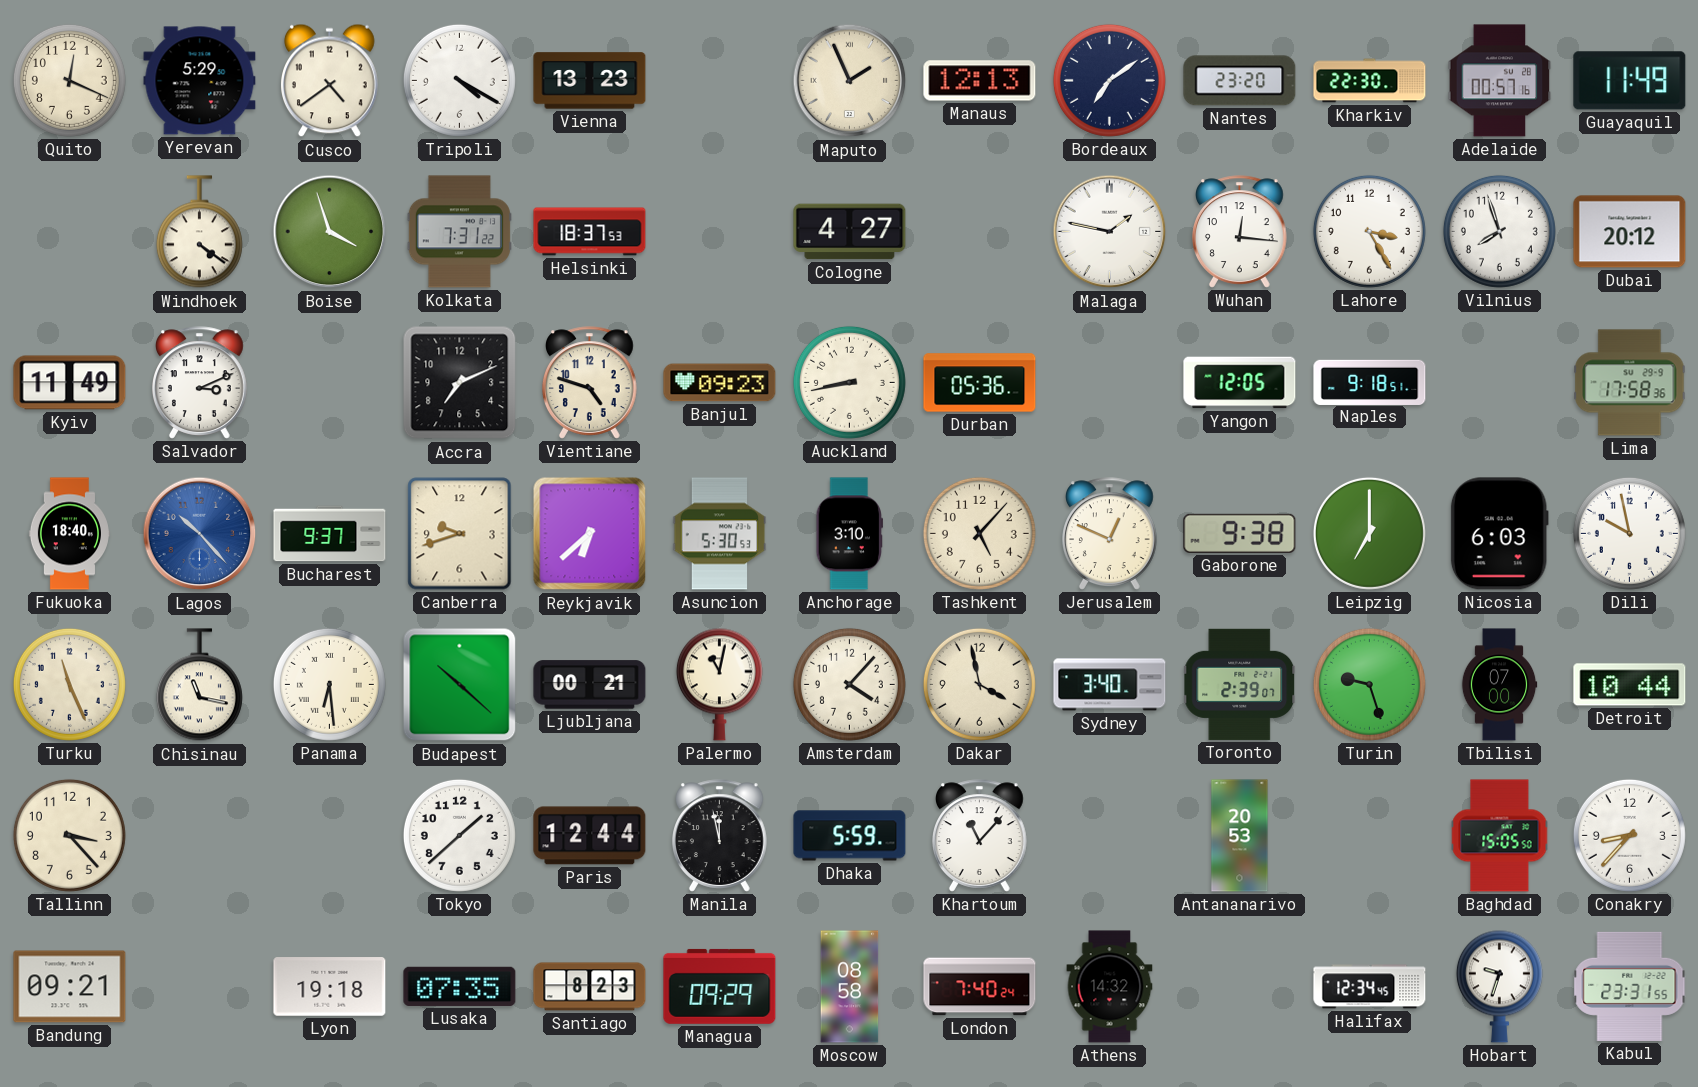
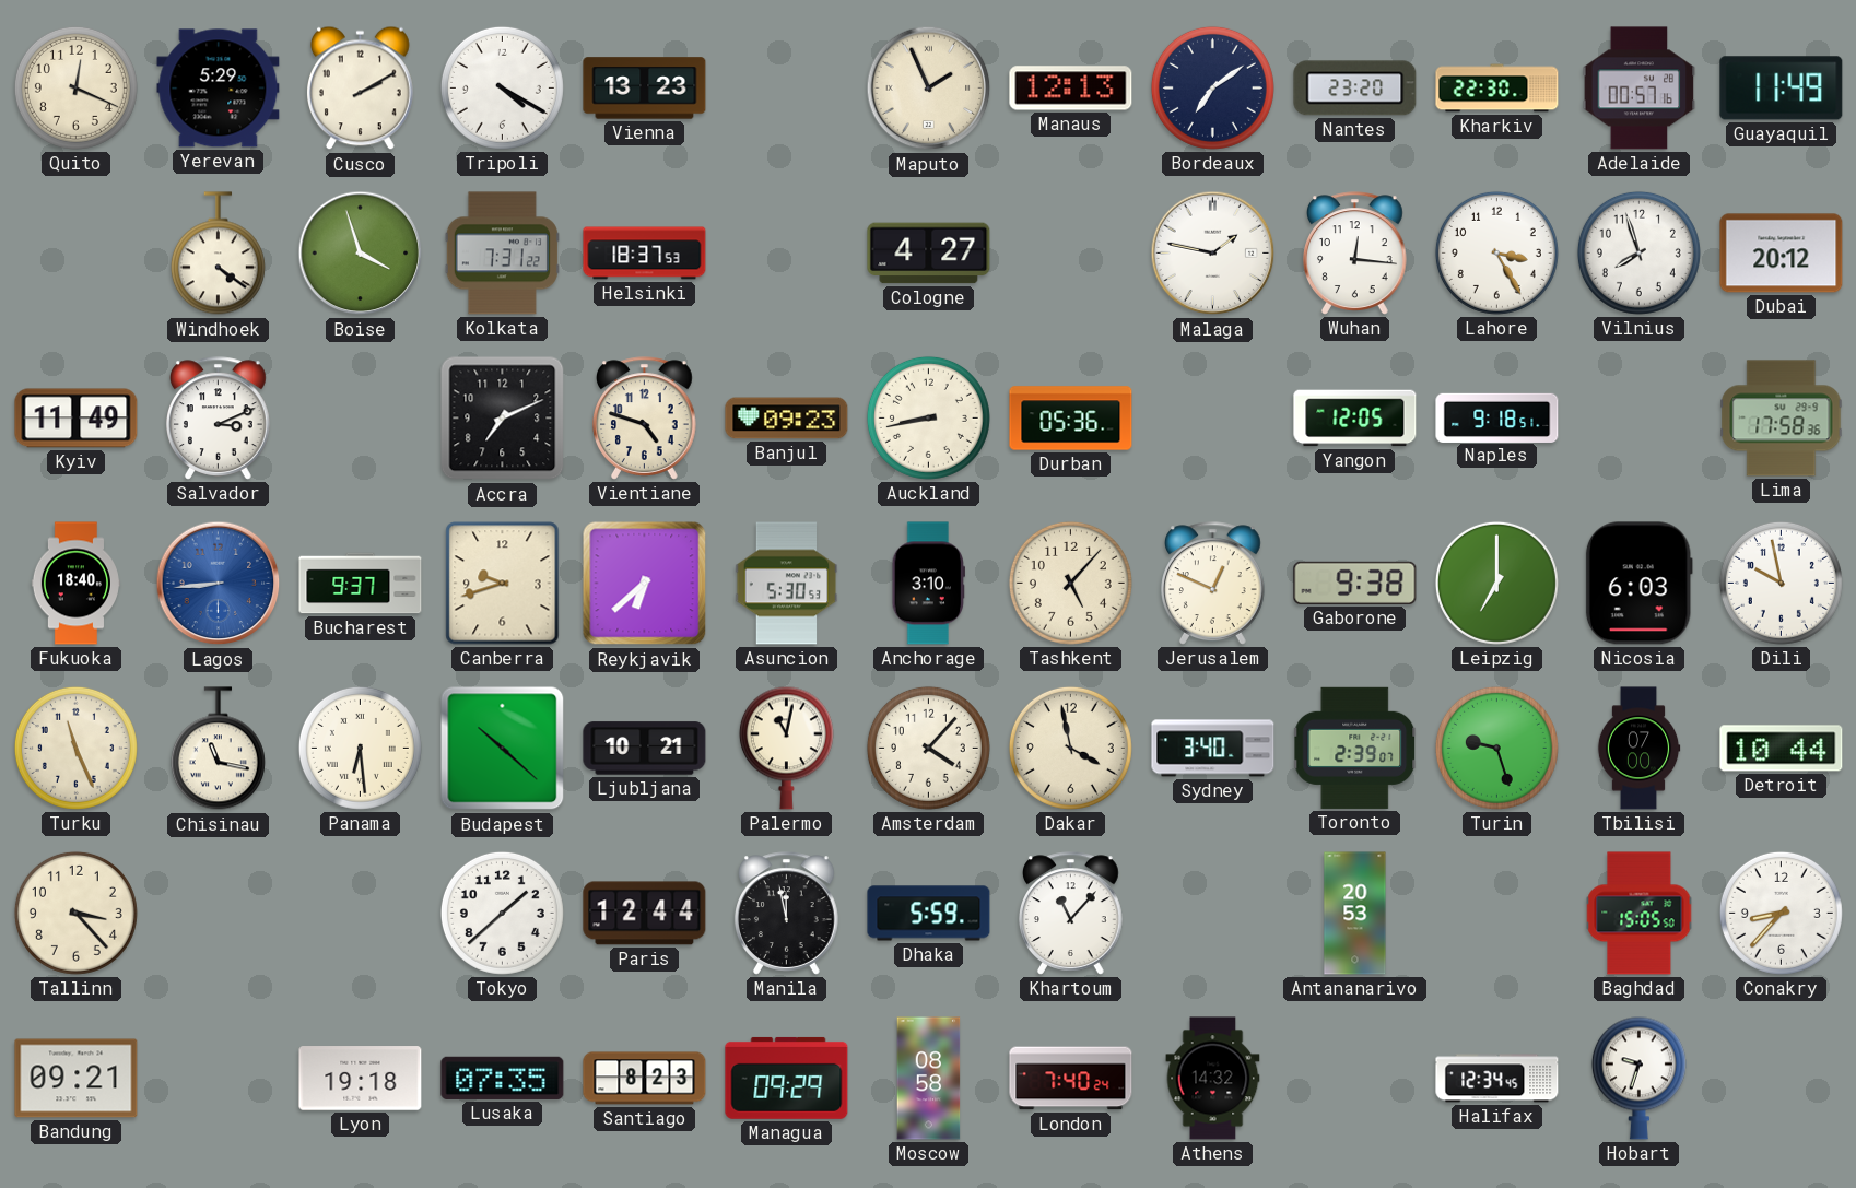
Cusco: 4:39 -> 2:10 (361, 89)
Lagos: 10:23 -> 8:44 (219, 584)
Ljubljana: 00:21 -> 10:21 (645, 749)
Kabul: 23:31 -> none (1630, 986)
